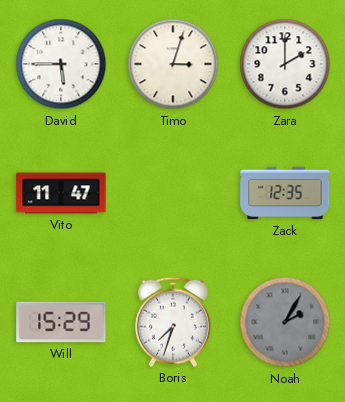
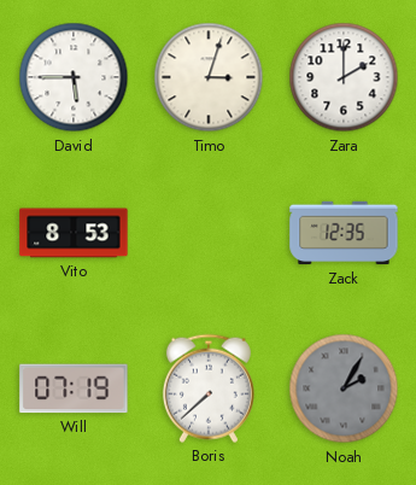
Vito: 11:47 -> 8:53 (74, 233)
Will: 15:29 -> 07:19 (74, 388)
Boris: 7:33 -> 7:38 (209, 388)
